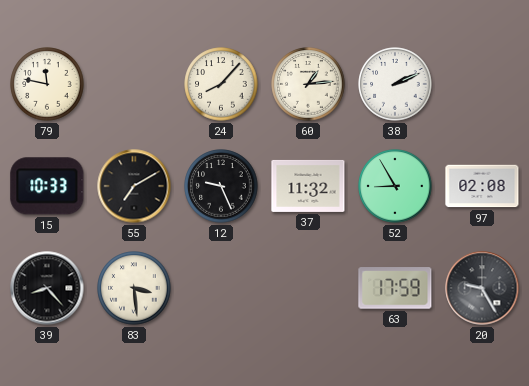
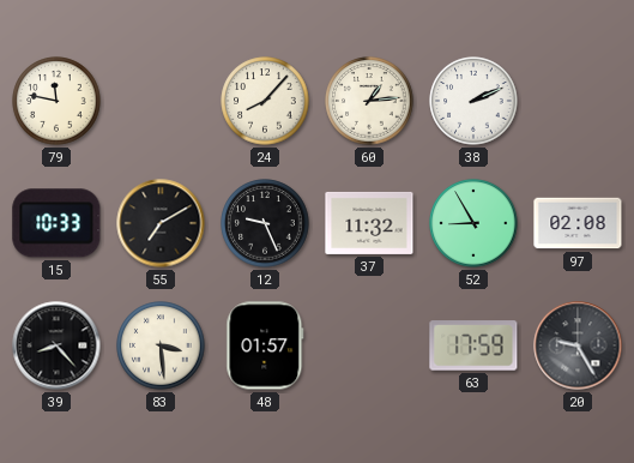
48: none -> 01:57 (265, 345)
